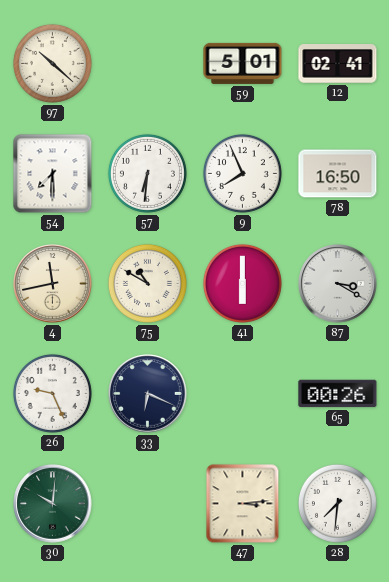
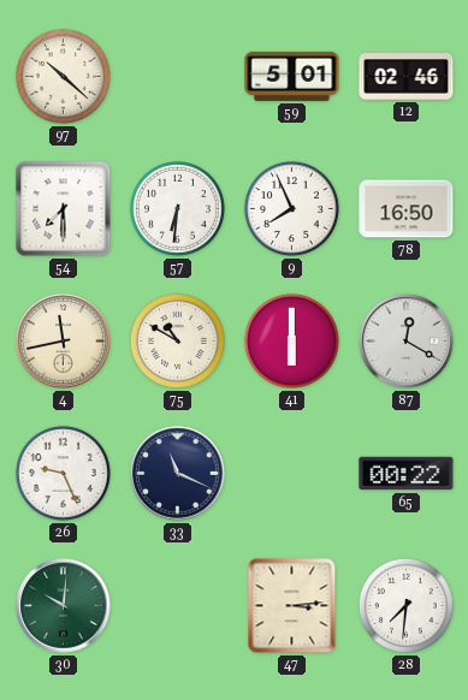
12: 02:41 -> 02:46 (407, 77)
87: 3:20 -> 12:20 (407, 342)
33: 6:19 -> 11:19 (178, 474)
65: 00:26 -> 00:22 (407, 474)
